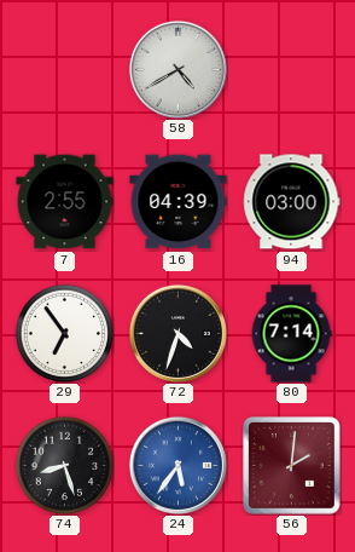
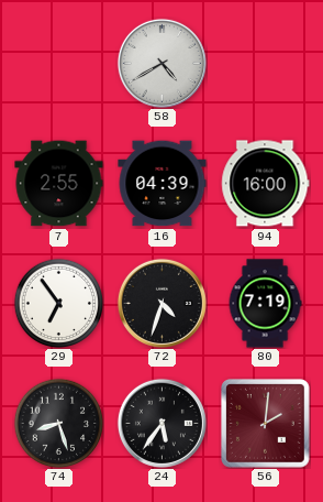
94: 03:00 -> 16:00 (266, 184)
80: 7:14 -> 7:19 (265, 304)
24 dial: blue -> black (161, 423)
